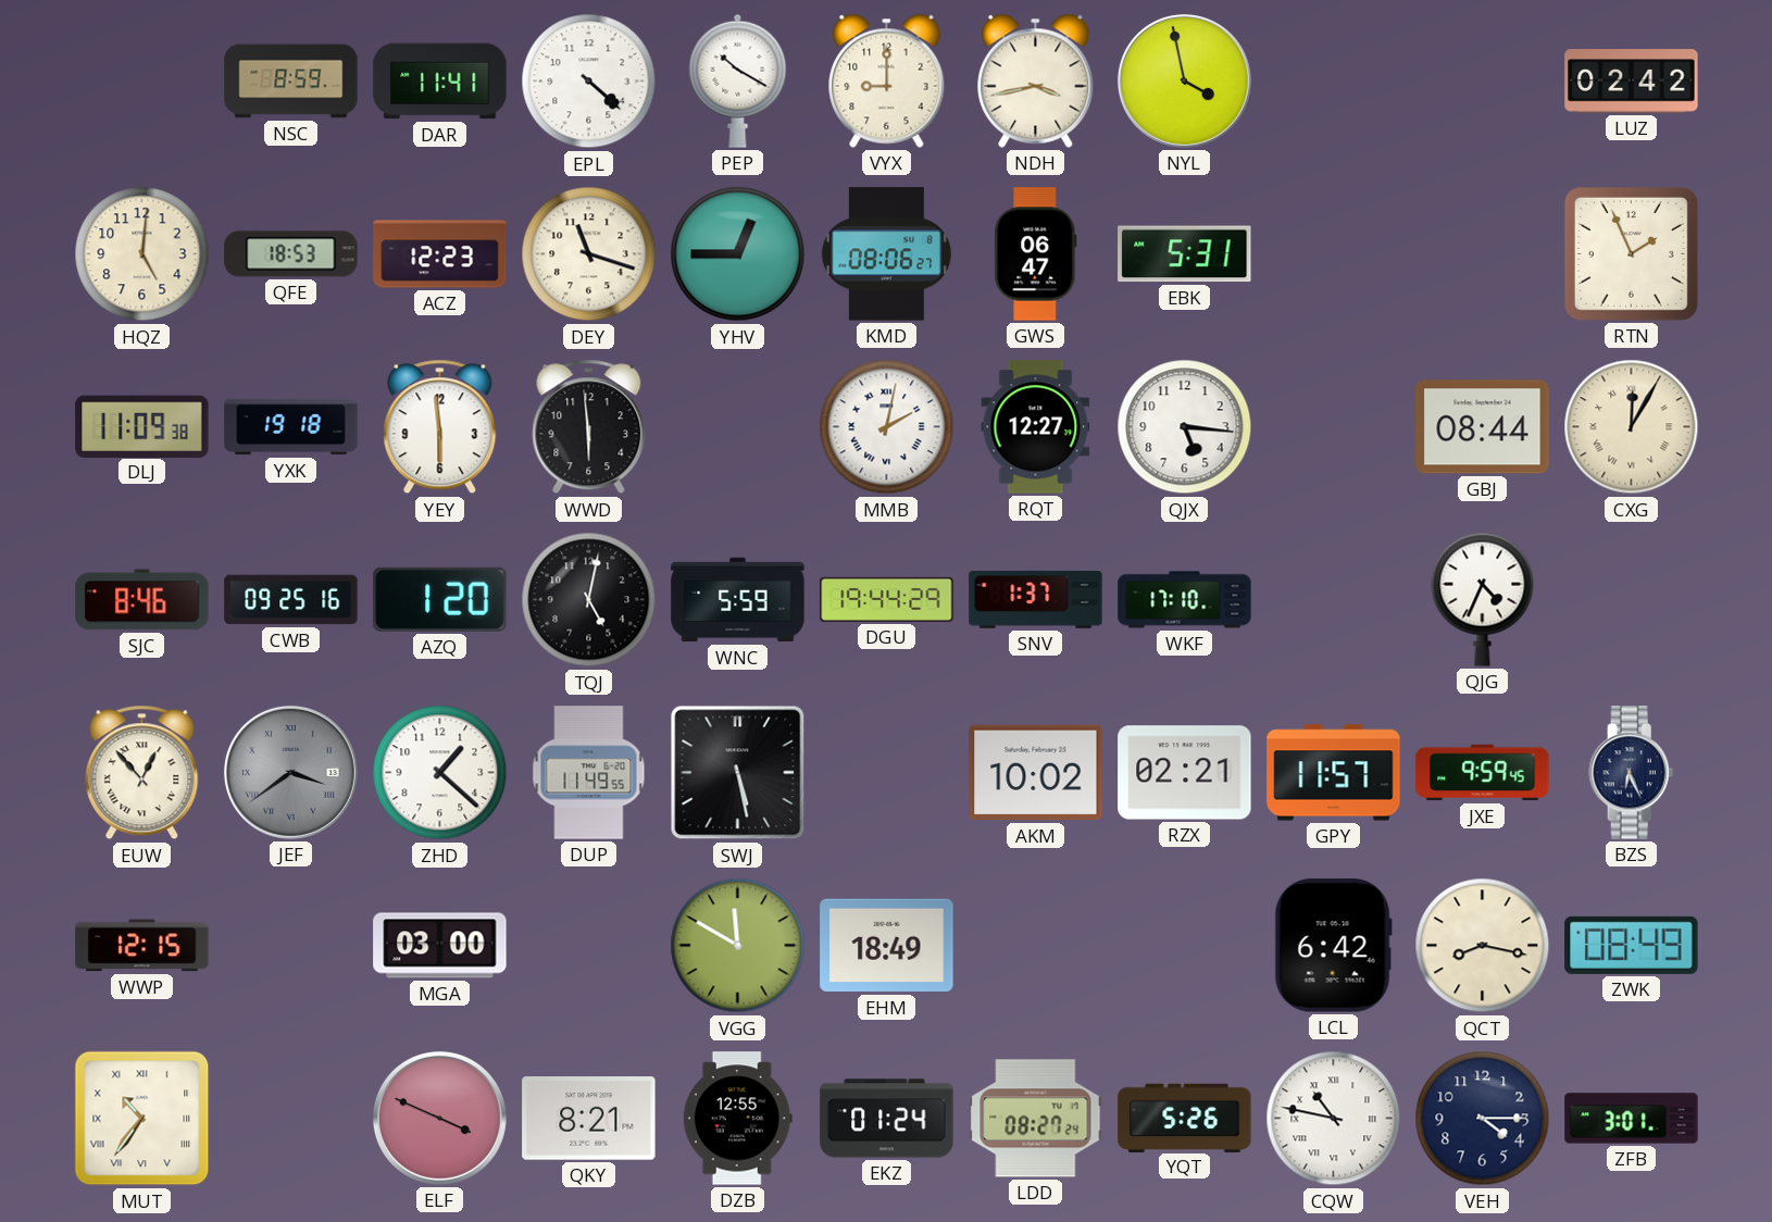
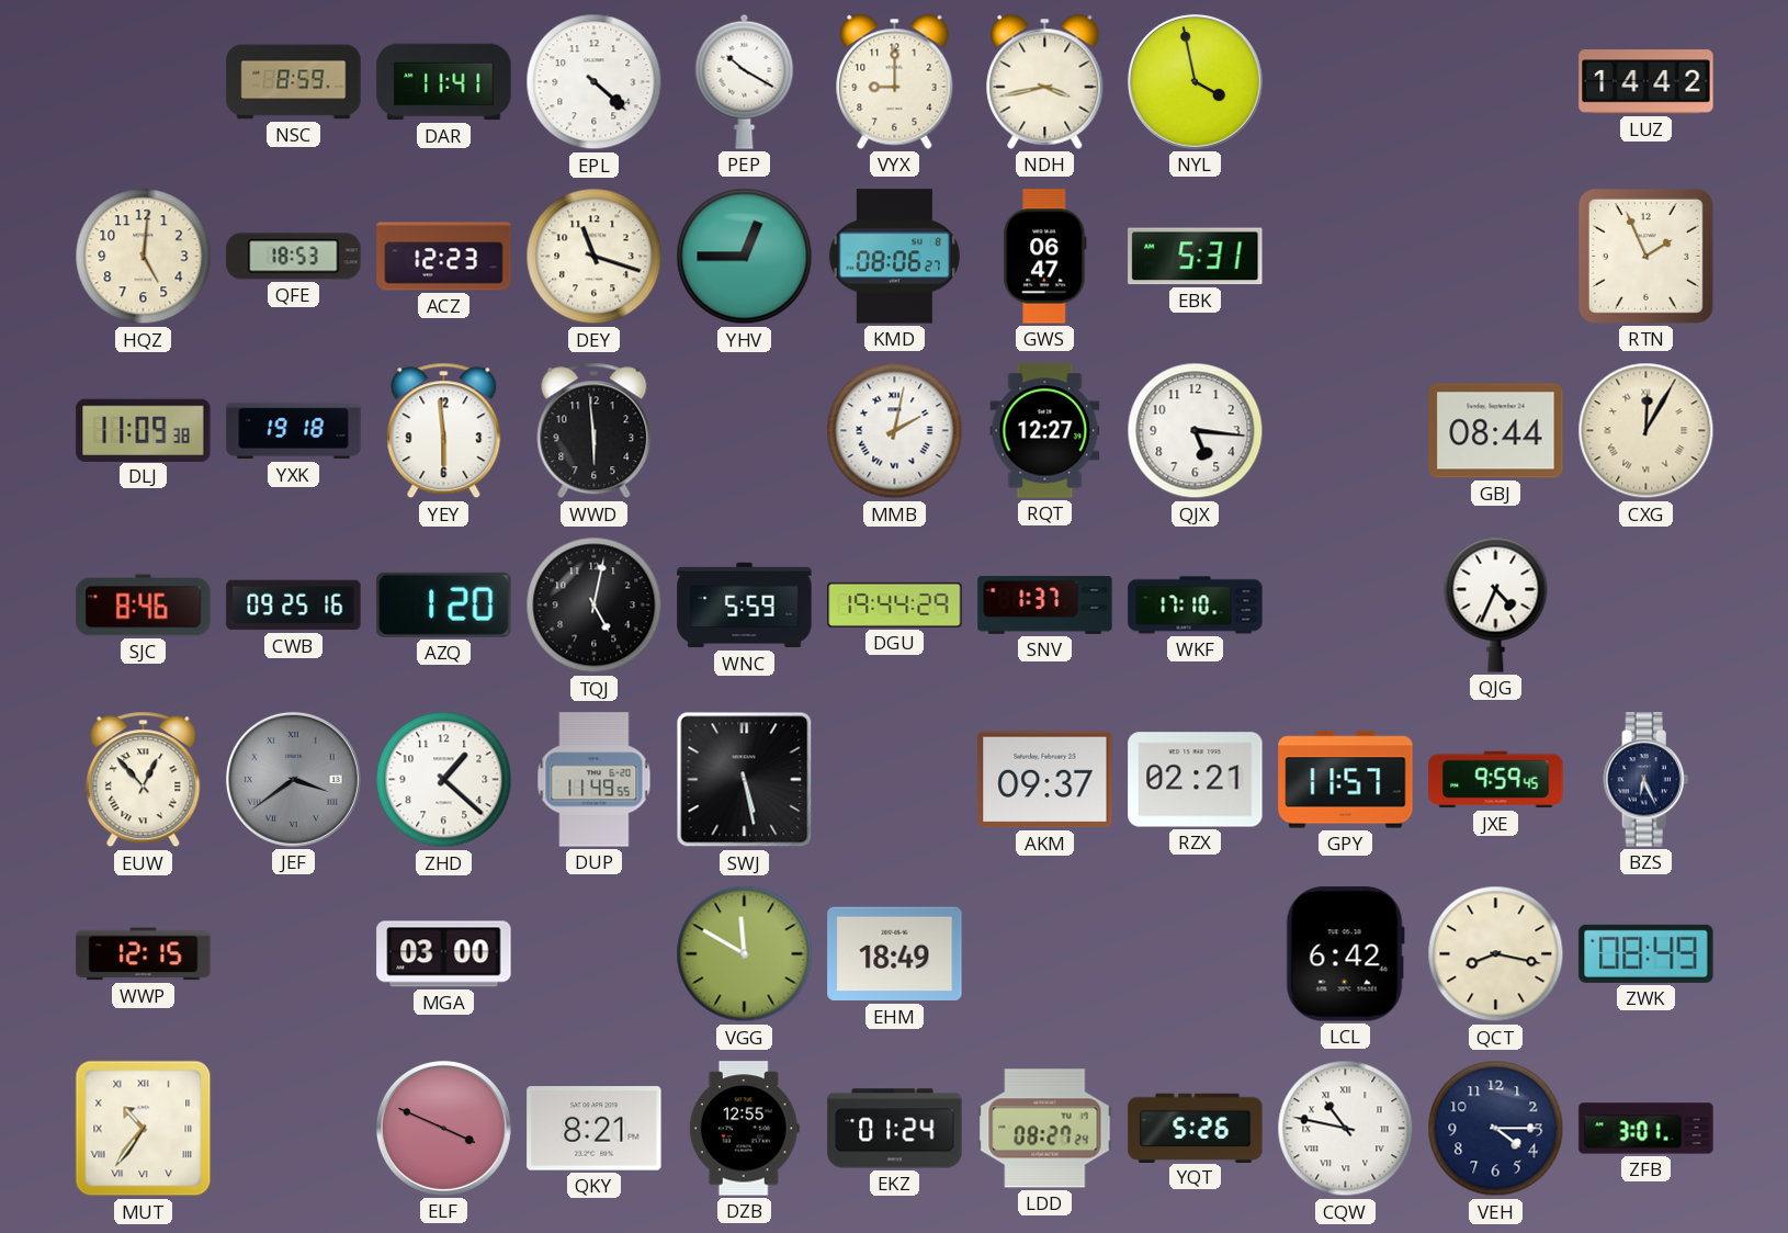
LUZ: 02:42 -> 14:42 (1646, 82)
AKM: 10:02 -> 09:37 (1045, 780)
